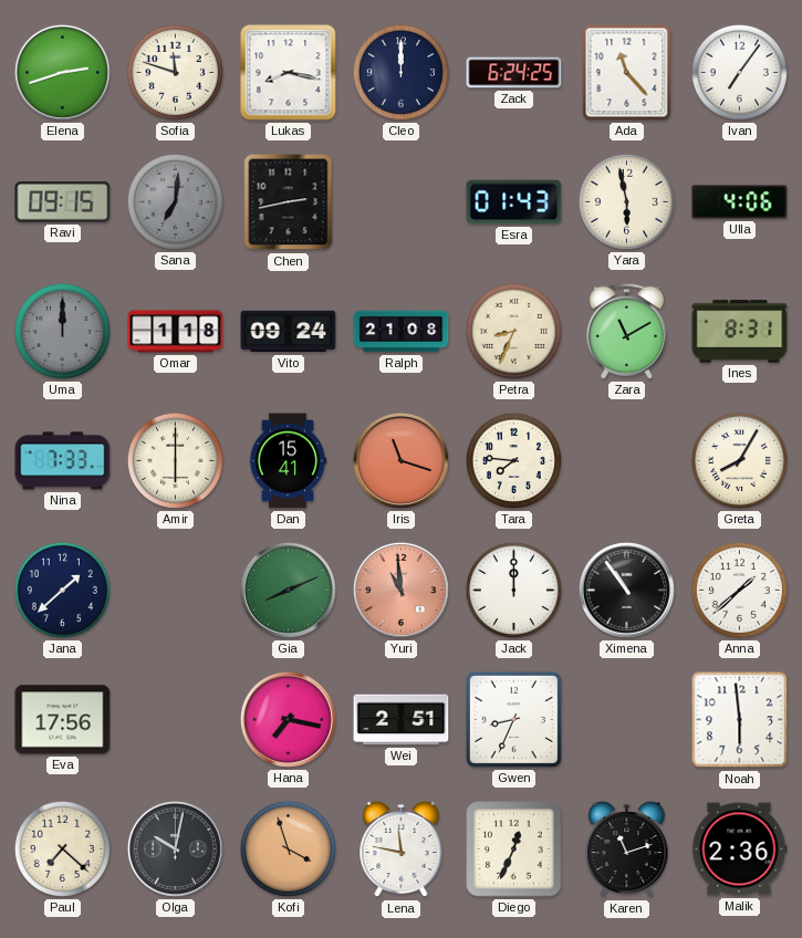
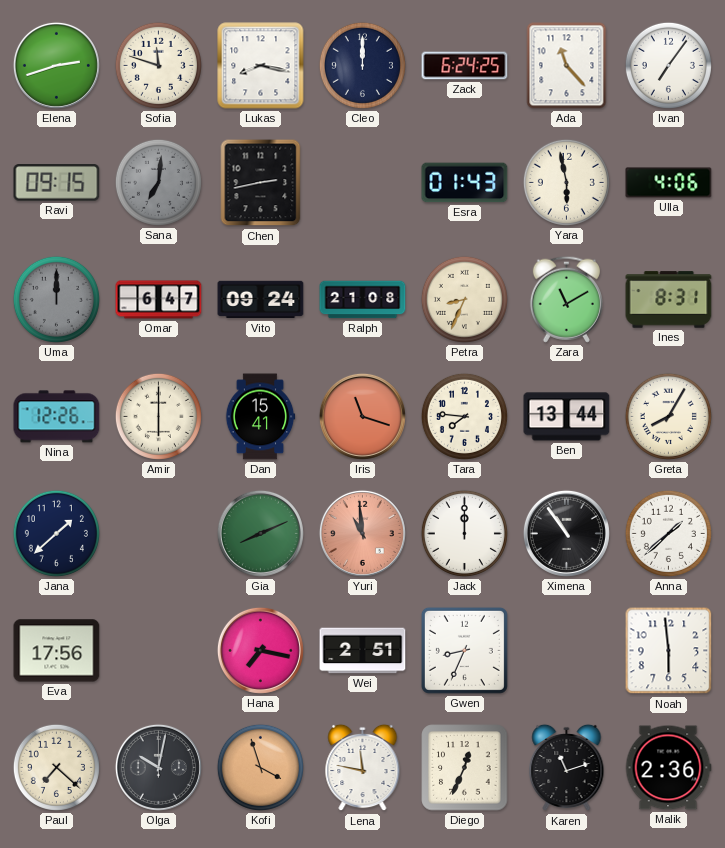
Omar: 1:18 -> 6:47 (159, 300)
Nina: 7:33 -> 12:26 (57, 417)
Ben: none -> 13:44 (567, 417)
